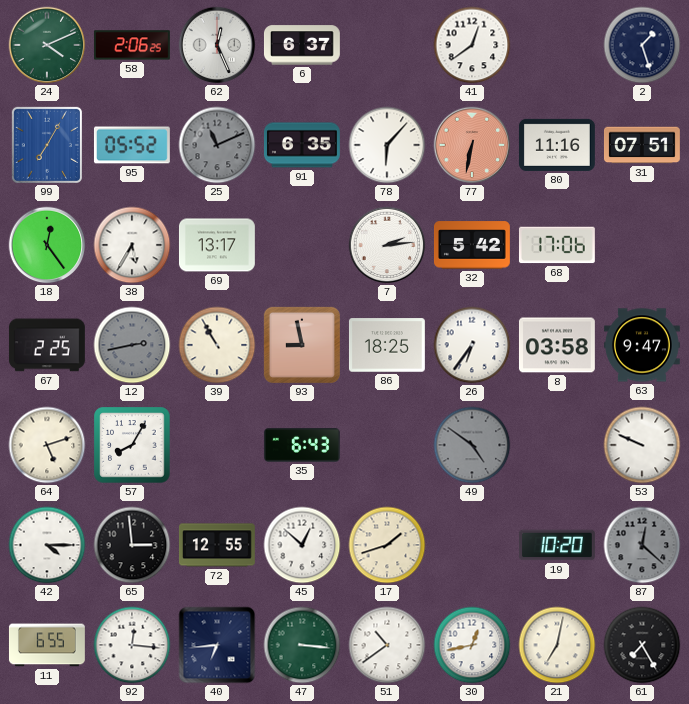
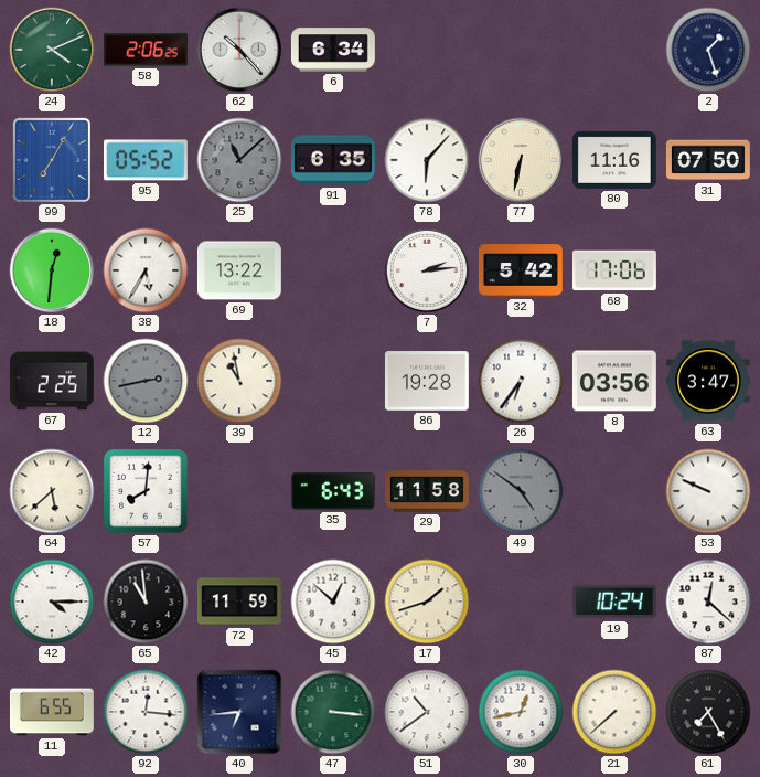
62: 12:26 -> 10:23 (239, 50)
6: 6:37 -> 6:34 (333, 50)
41: 12:39 -> none (472, 45)
25: 11:11 -> 11:08 (239, 160)
77 dial: salmon -> cream (521, 160)
31: 07:51 -> 07:50 (708, 160)
18: 12:24 -> 12:31 (52, 270)
69: 13:17 -> 13:22 (239, 270)
39: 10:55 -> 10:58 (239, 381)
93: 8:58 -> none (302, 345)
86: 18:25 -> 19:28 (427, 381)
8: 03:58 -> 03:56 (614, 381)
63: 9:47 -> 3:47 (708, 381)
64: 5:12 -> 5:38 (52, 491)
57: 8:05 -> 8:01 (146, 491)
29: none -> 11:58 (427, 491)
65: 2:59 -> 10:59 (146, 602)
72: 12:55 -> 11:59 (239, 602)
19: 10:20 -> 10:24 (614, 602)
87 dial: grey -> white (708, 602)
21: 7:02 -> 7:38 (614, 712)
